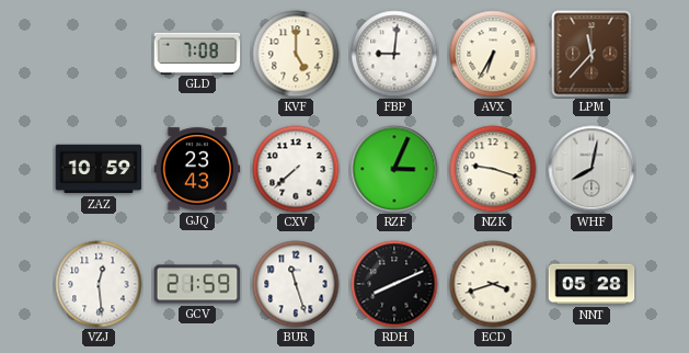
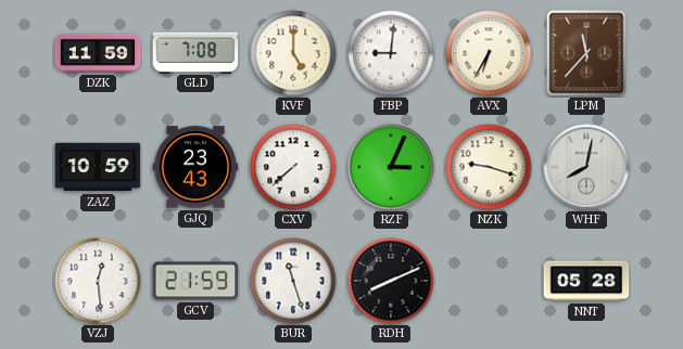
DZK: none -> 11:59 (98, 53)
ECD: 3:42 -> none (493, 284)
